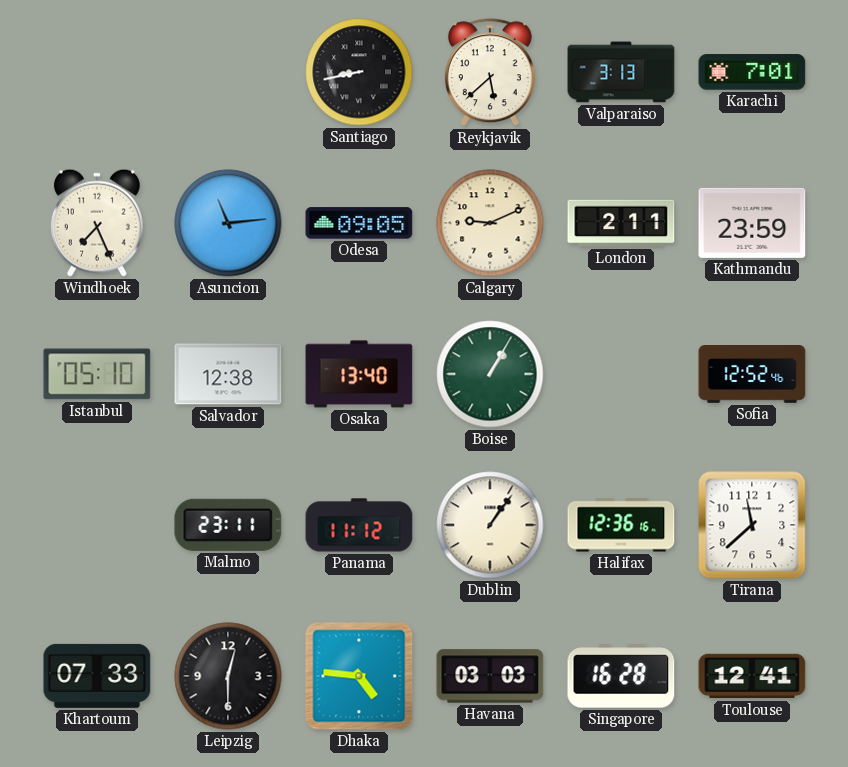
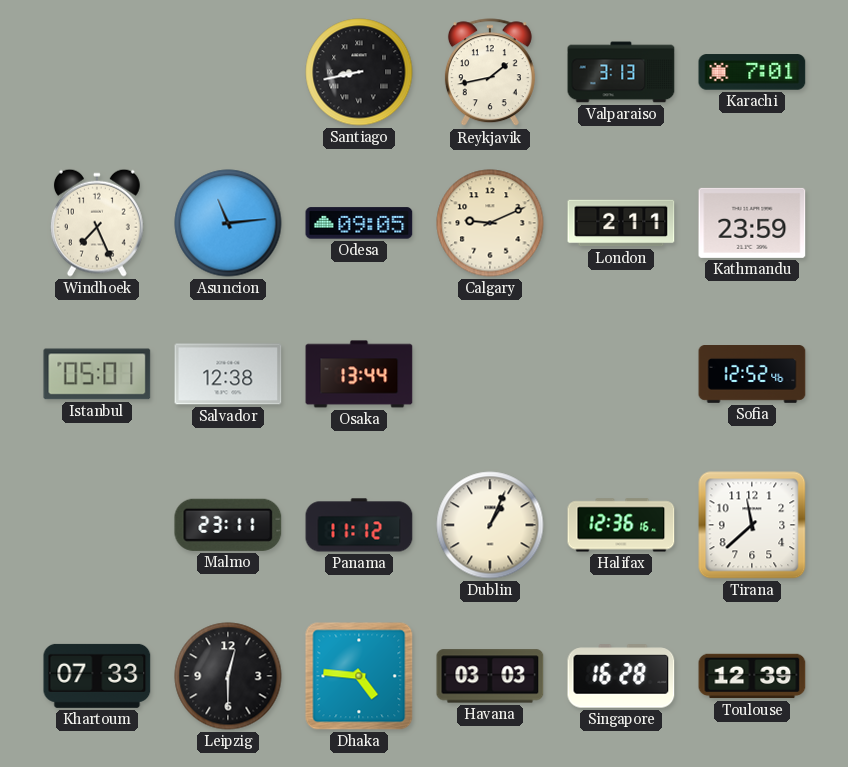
Reykjavik: 5:38 -> 1:43 (490, 73)
Istanbul: 05:10 -> 05:01 (97, 374)
Osaka: 13:40 -> 13:44 (359, 374)
Boise: 1:05 -> none (490, 374)
Dublin: 1:06 -> 1:04 (490, 525)
Toulouse: 12:41 -> 12:39 (752, 676)
